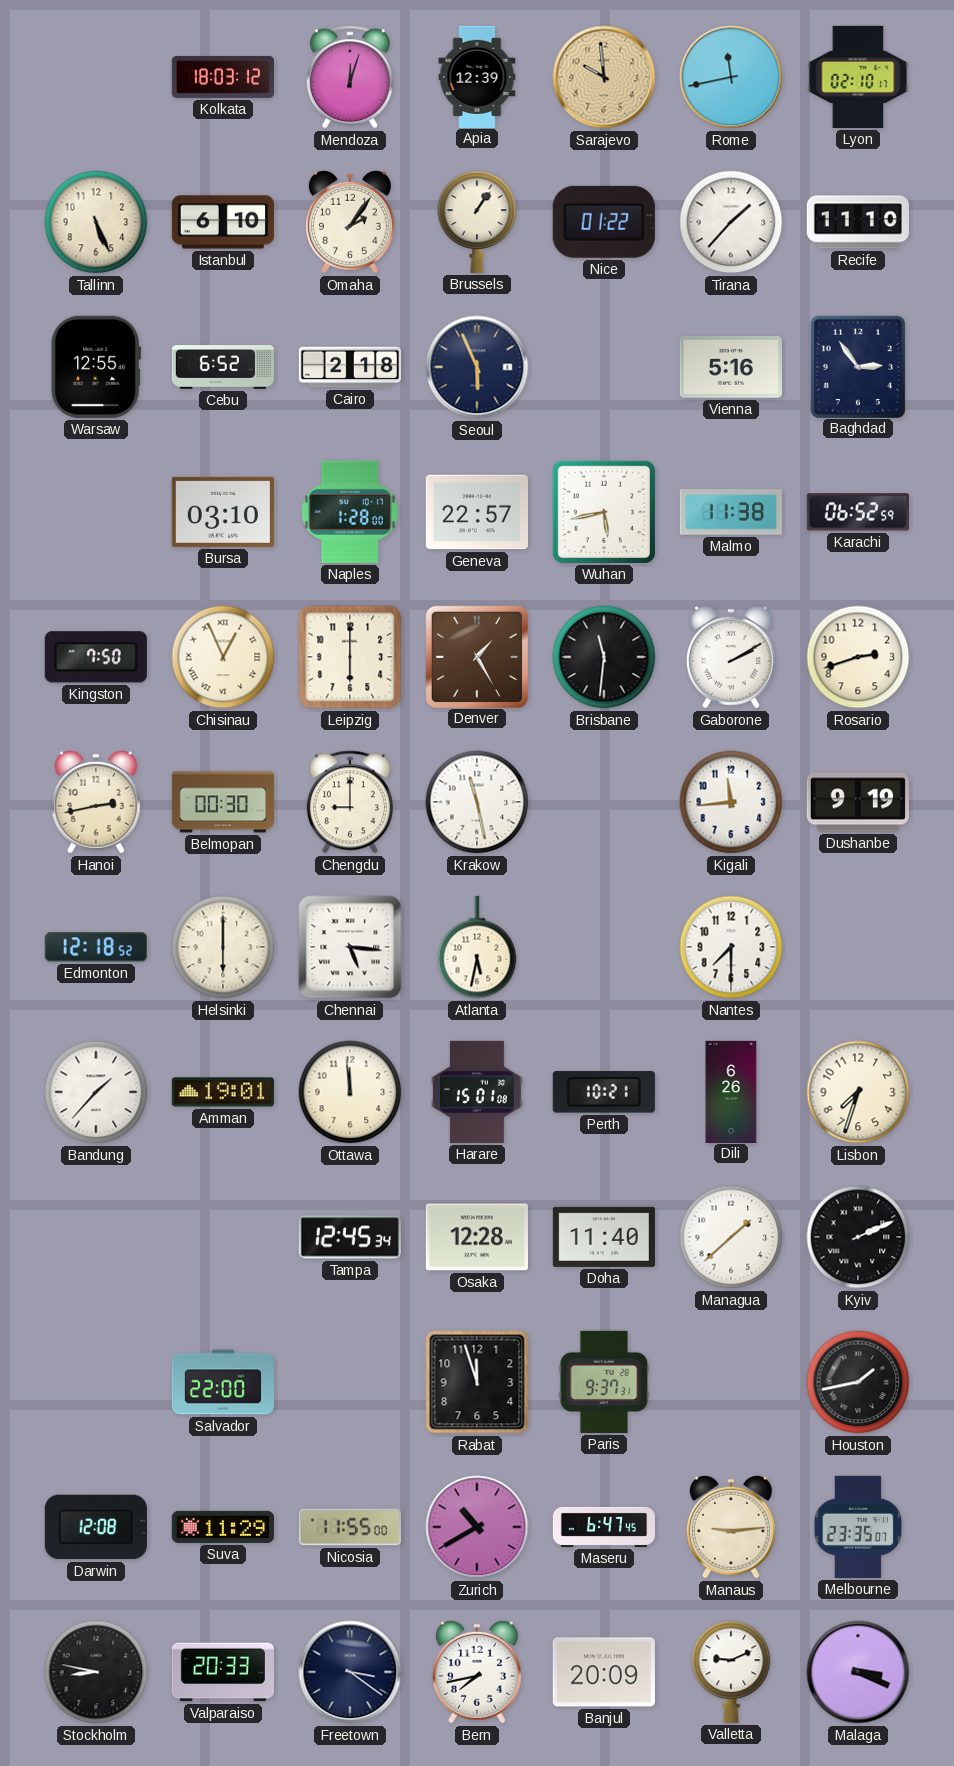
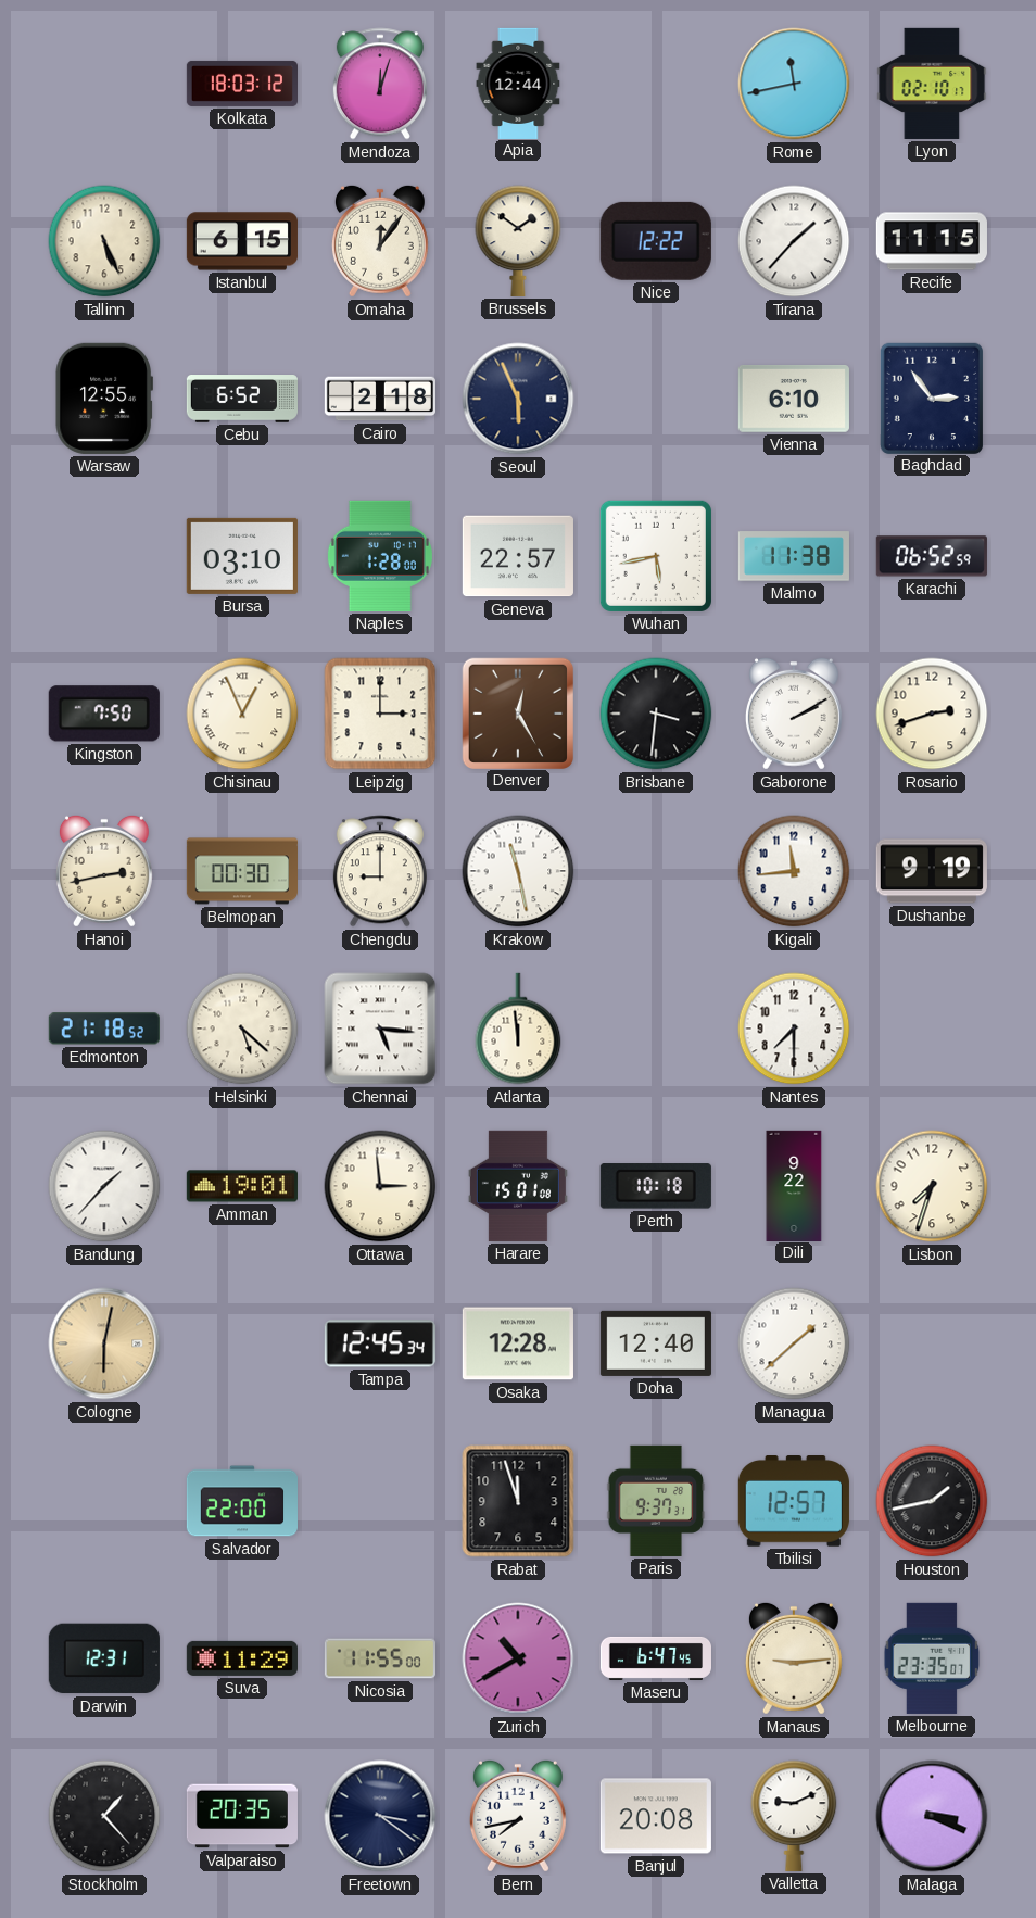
Apia: 12:39 -> 12:44 (518, 83)
Sarajevo: 9:59 -> none (604, 77)
Istanbul: 6:10 -> 6:15 (242, 241)
Omaha: 2:06 -> 12:06 (380, 241)
Brussels: 1:06 -> 1:51 (518, 241)
Nice: 01:22 -> 12:22 (656, 241)
Recife: 11:10 -> 11:15 (932, 241)
Vienna: 5:16 -> 6:10 (794, 400)
Leipzig: 6:00 -> 3:00 (380, 714)
Denver: 1:25 -> 12:25 (517, 712)
Brisbane: 11:31 -> 3:31 (656, 714)
Edmonton: 12:18 -> 21:18 (104, 1029)
Helsinki: 6:00 -> 5:22 (242, 1029)
Atlanta: 5:32 -> 11:59 (518, 1029)
Ottawa: 11:59 -> 2:59 (380, 1186)
Perth: 10:21 -> 10:18 (656, 1186)
Dili: 6:26 -> 9:22 (794, 1185)
Cologne: none -> 6:02 (104, 1343)
Doha: 11:40 -> 12:40 (656, 1343)
Kyiv: 2:11 -> none (858, 1237)
Tbilisi: none -> 12:57 (794, 1502)
Darwin: 12:08 -> 12:31 (104, 1658)
Stockholm: 8:47 -> 1:23 (104, 1816)
Valparaiso: 20:33 -> 20:35 (242, 1816)
Banjul: 20:09 -> 20:08 (656, 1816)
